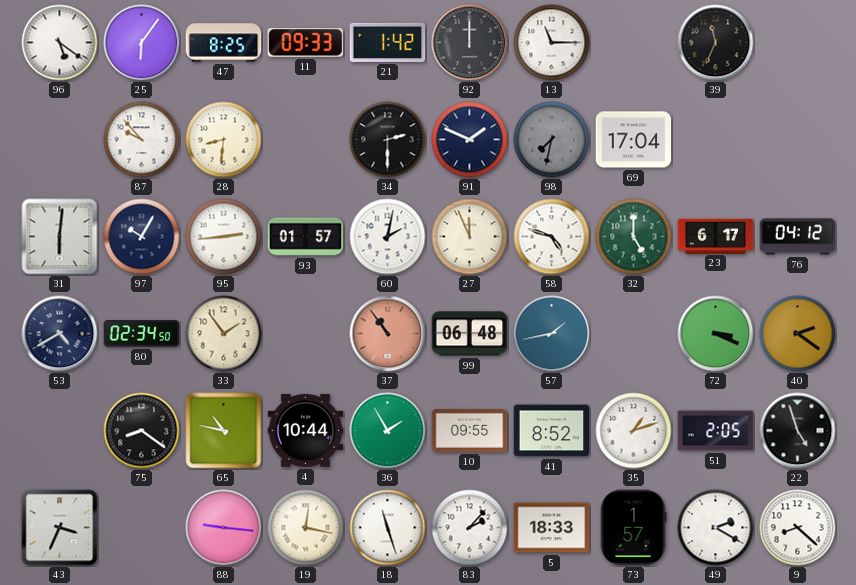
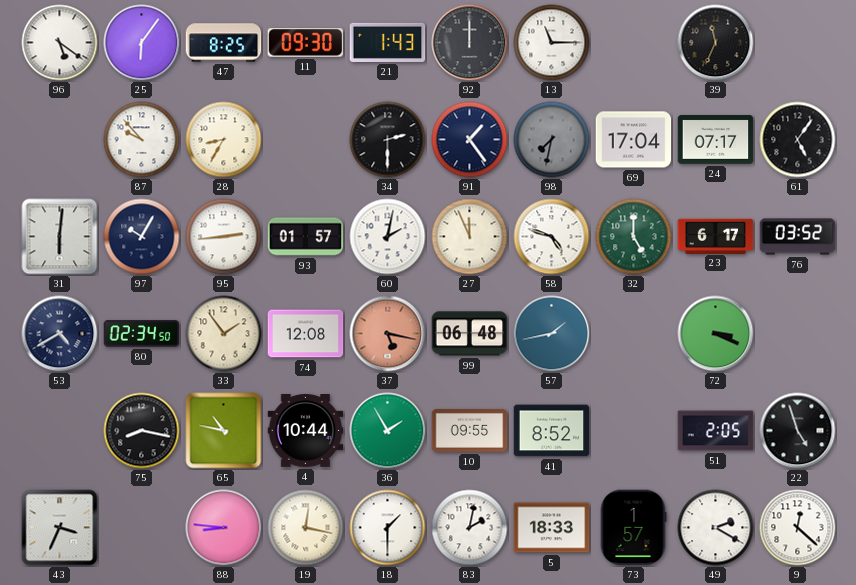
11: 09:33 -> 09:30 (306, 43)
21: 1:42 -> 1:43 (388, 42)
28: 8:31 -> 8:35 (224, 140)
91: 1:49 -> 1:24 (470, 140)
24: none -> 07:17 (716, 140)
61: none -> 5:06 (798, 140)
76: 04:12 -> 03:52 (798, 237)
74: none -> 12:08 (306, 334)
37: 10:54 -> 5:17 (388, 334)
40: 2:21 -> none (798, 334)
75: 8:21 -> 8:17 (142, 431)
35: 1:12 -> none (634, 431)
88: 9:16 -> 8:46 (224, 528)
18: 11:27 -> 1:30 (388, 528)
83: 2:07 -> 2:02 (470, 528)
9: 8:22 -> 12:22 (798, 528)
